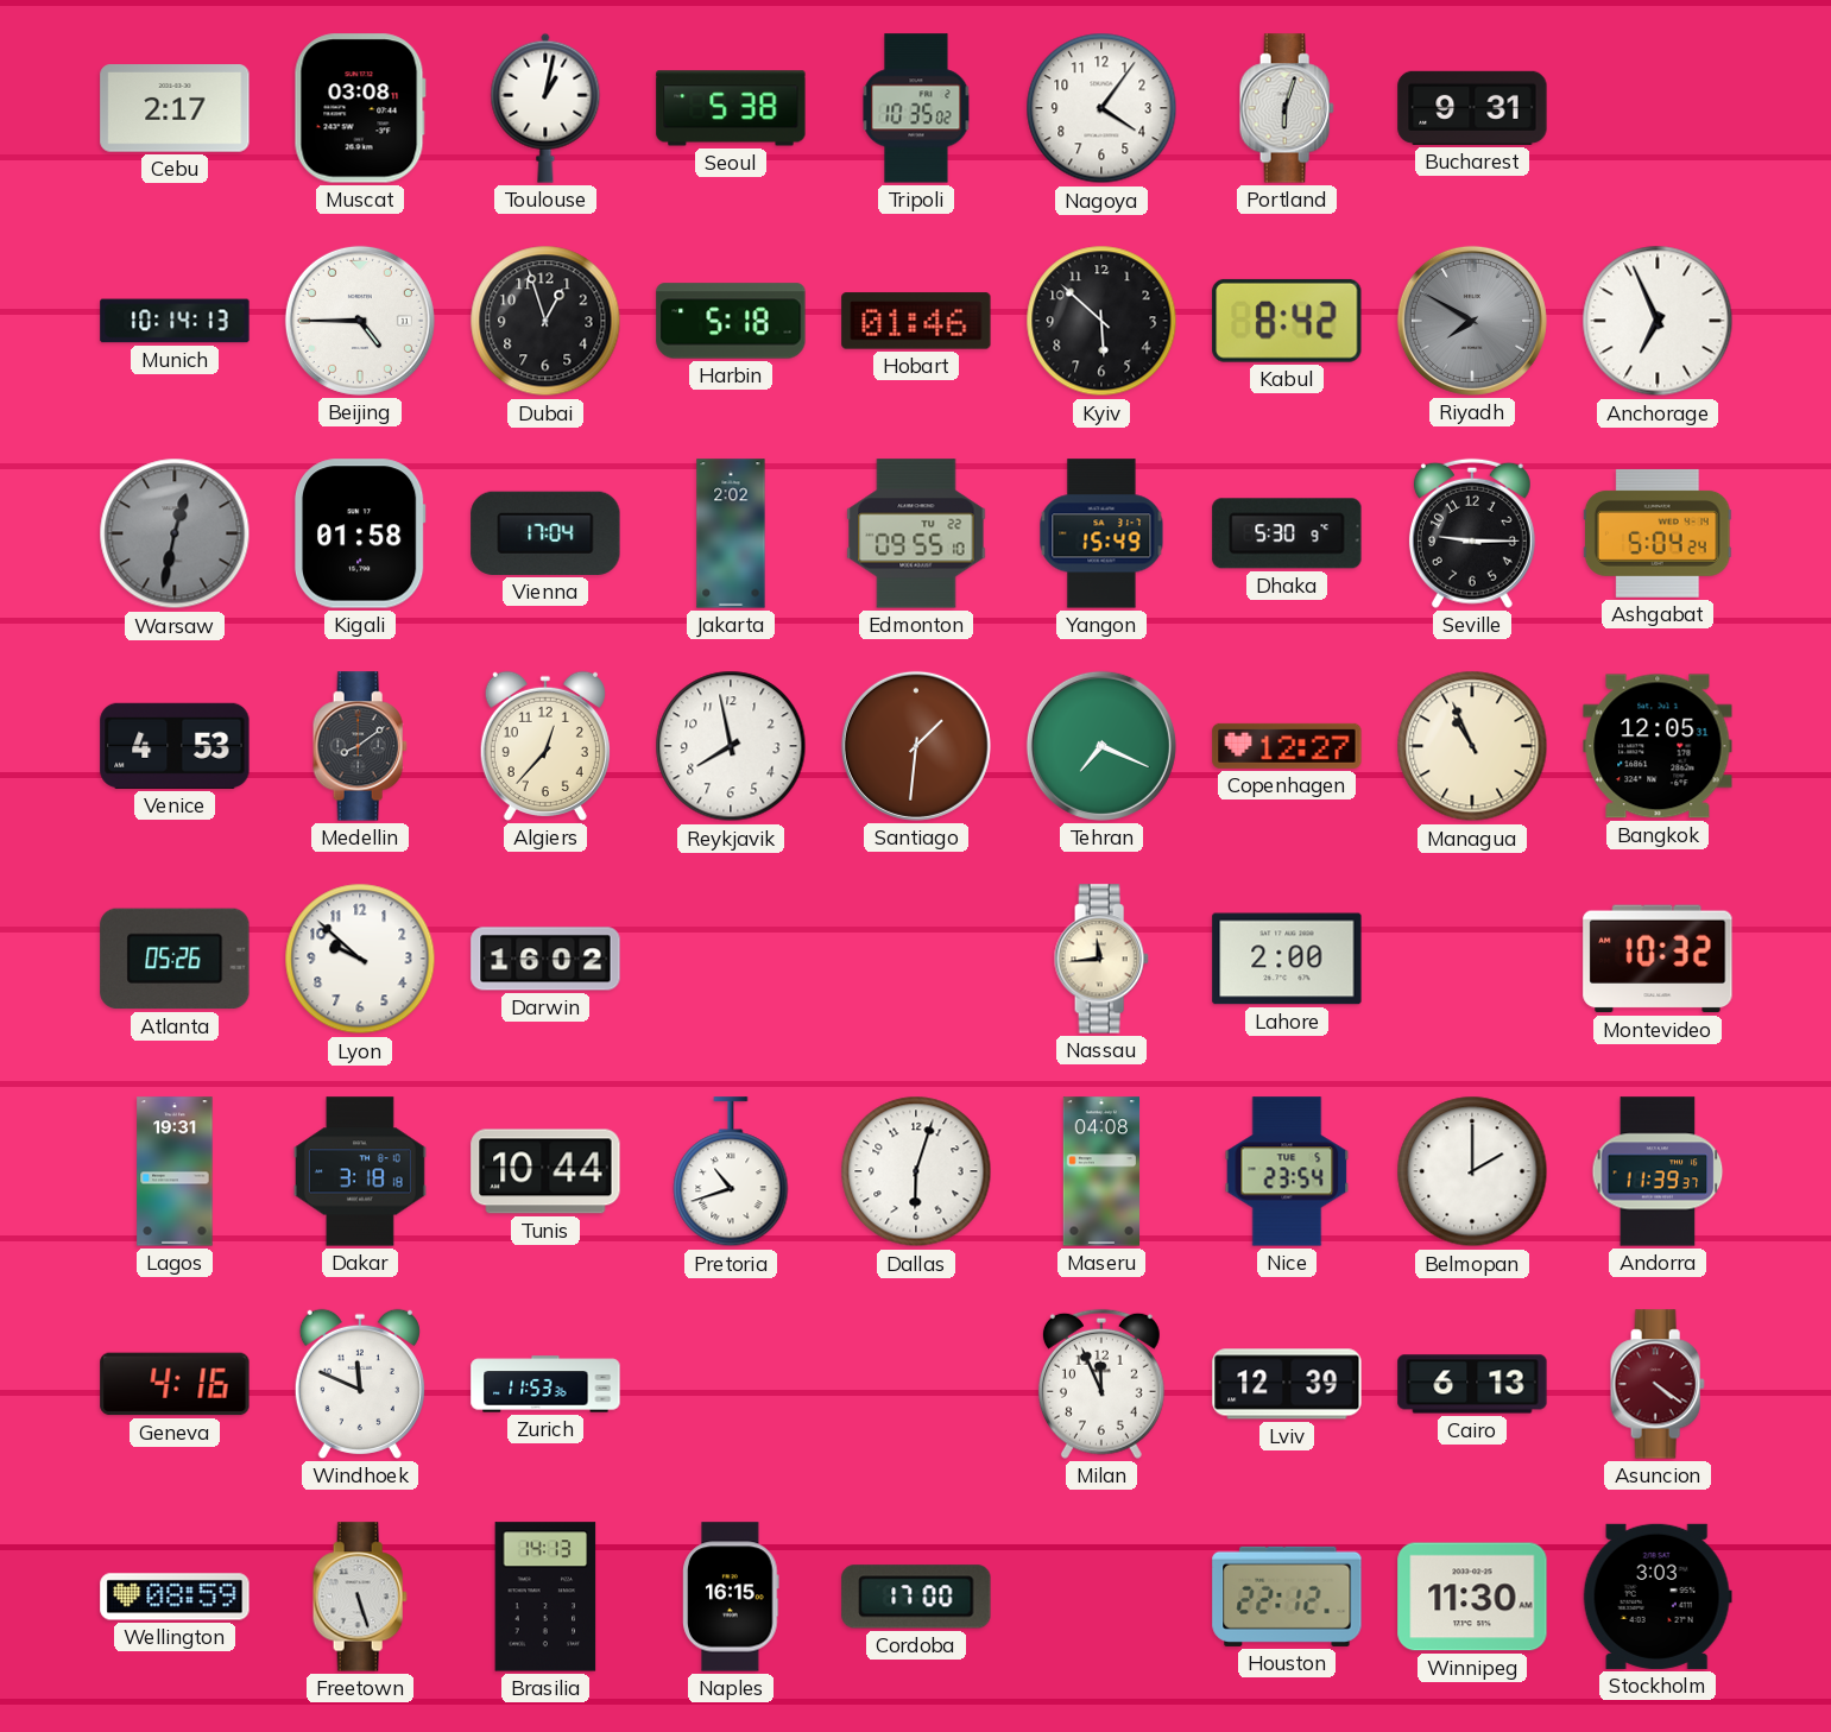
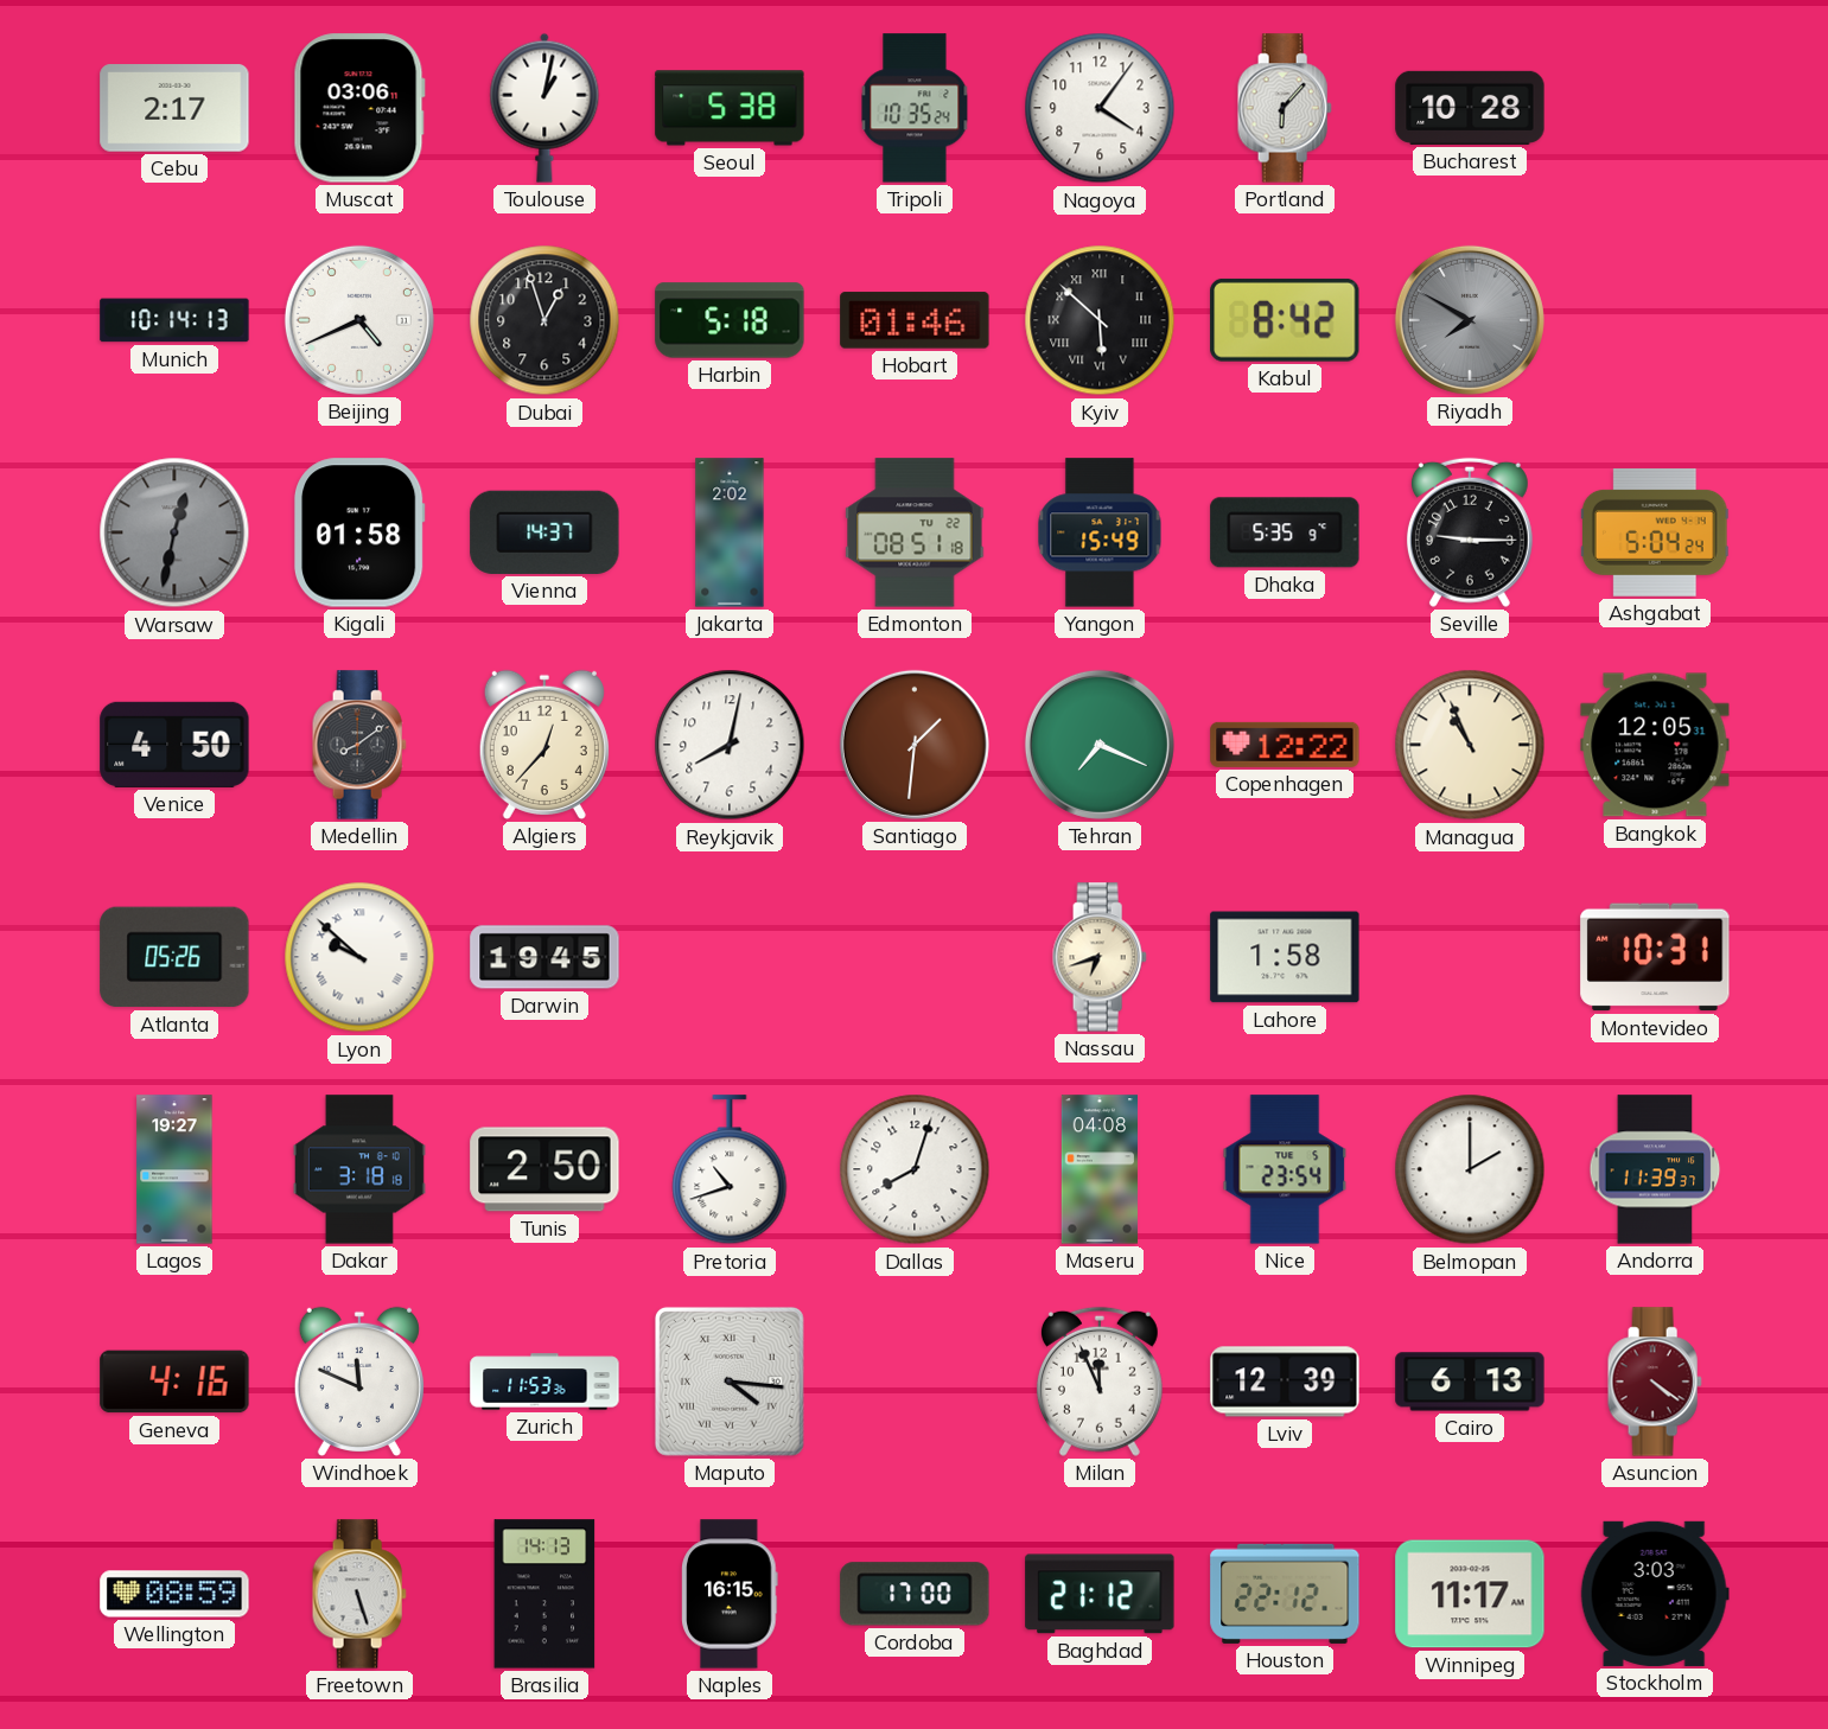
Muscat: 03:08 -> 03:06 (359, 108)
Tripoli: 10:35:02 -> 10:35:24 (915, 108)
Portland: 6:03 -> 6:07 (1285, 108)
Bucharest: 9:31 -> 10:28 (1470, 108)
Beijing: 4:45 -> 4:41 (359, 320)
Kyiv numerals: Arabic -> Roman (1100, 320)
Anchorage: 6:56 -> none (1658, 321)
Vienna: 17:04 -> 14:37 (544, 532)
Edmonton: 09:55 -> 08:51 (915, 532)
Dhaka: 5:30 -> 5:35 (1285, 532)
Venice: 4:53 -> 4:50 (174, 745)
Reykjavik: 7:58 -> 8:02 (730, 745)
Copenhagen: 12:27 -> 12:22 (1285, 745)
Lyon numerals: Arabic -> Roman (359, 957)
Darwin: 16:02 -> 19:45 (544, 957)
Nassau: 11:44 -> 6:42 (1100, 957)
Lahore: 2:00 -> 1:58 (1285, 957)
Montevideo: 10:32 -> 10:31 (1655, 957)
Lagos: 19:31 -> 19:27 (174, 1169)
Tunis: 10:44 -> 2:50 (544, 1169)
Dallas: 6:03 -> 8:03 (915, 1169)
Maputo: none -> 4:16 (730, 1382)
Baghdad: none -> 21:12 (1100, 1594)
Winnipeg: 11:30 -> 11:17 (1470, 1594)
